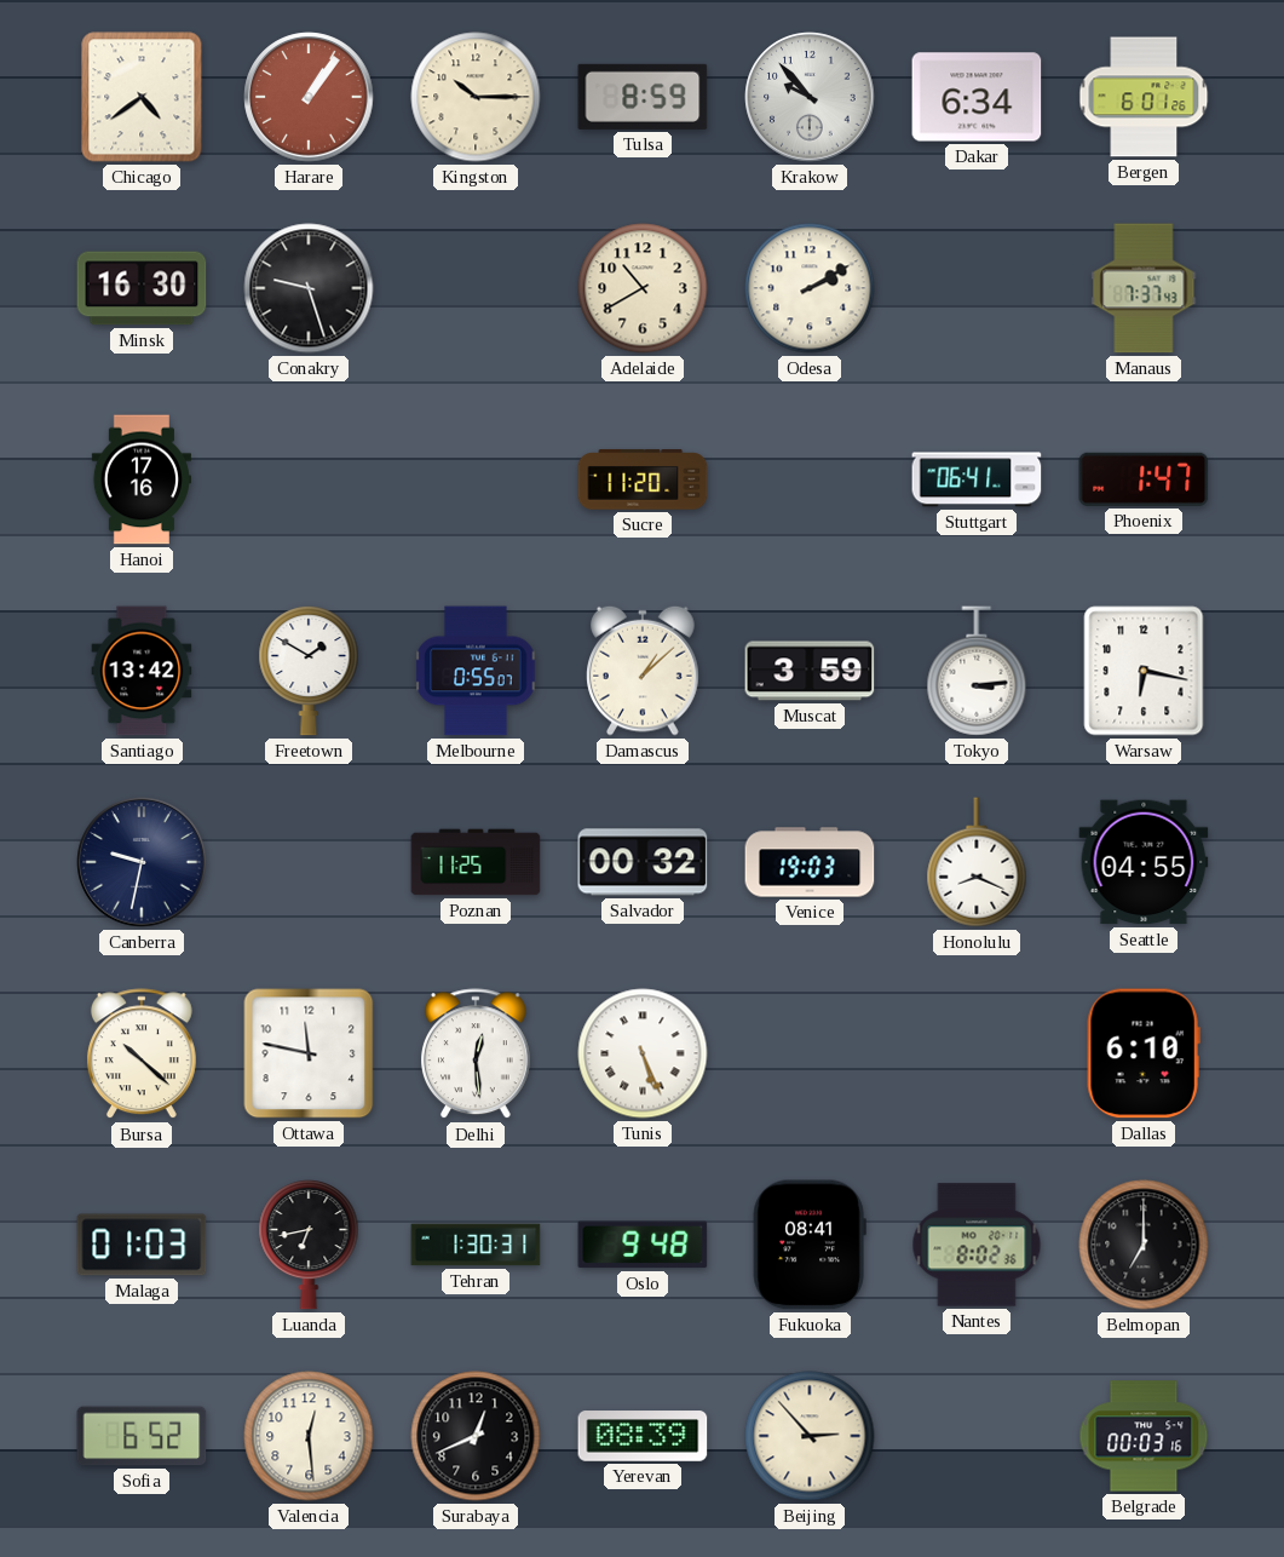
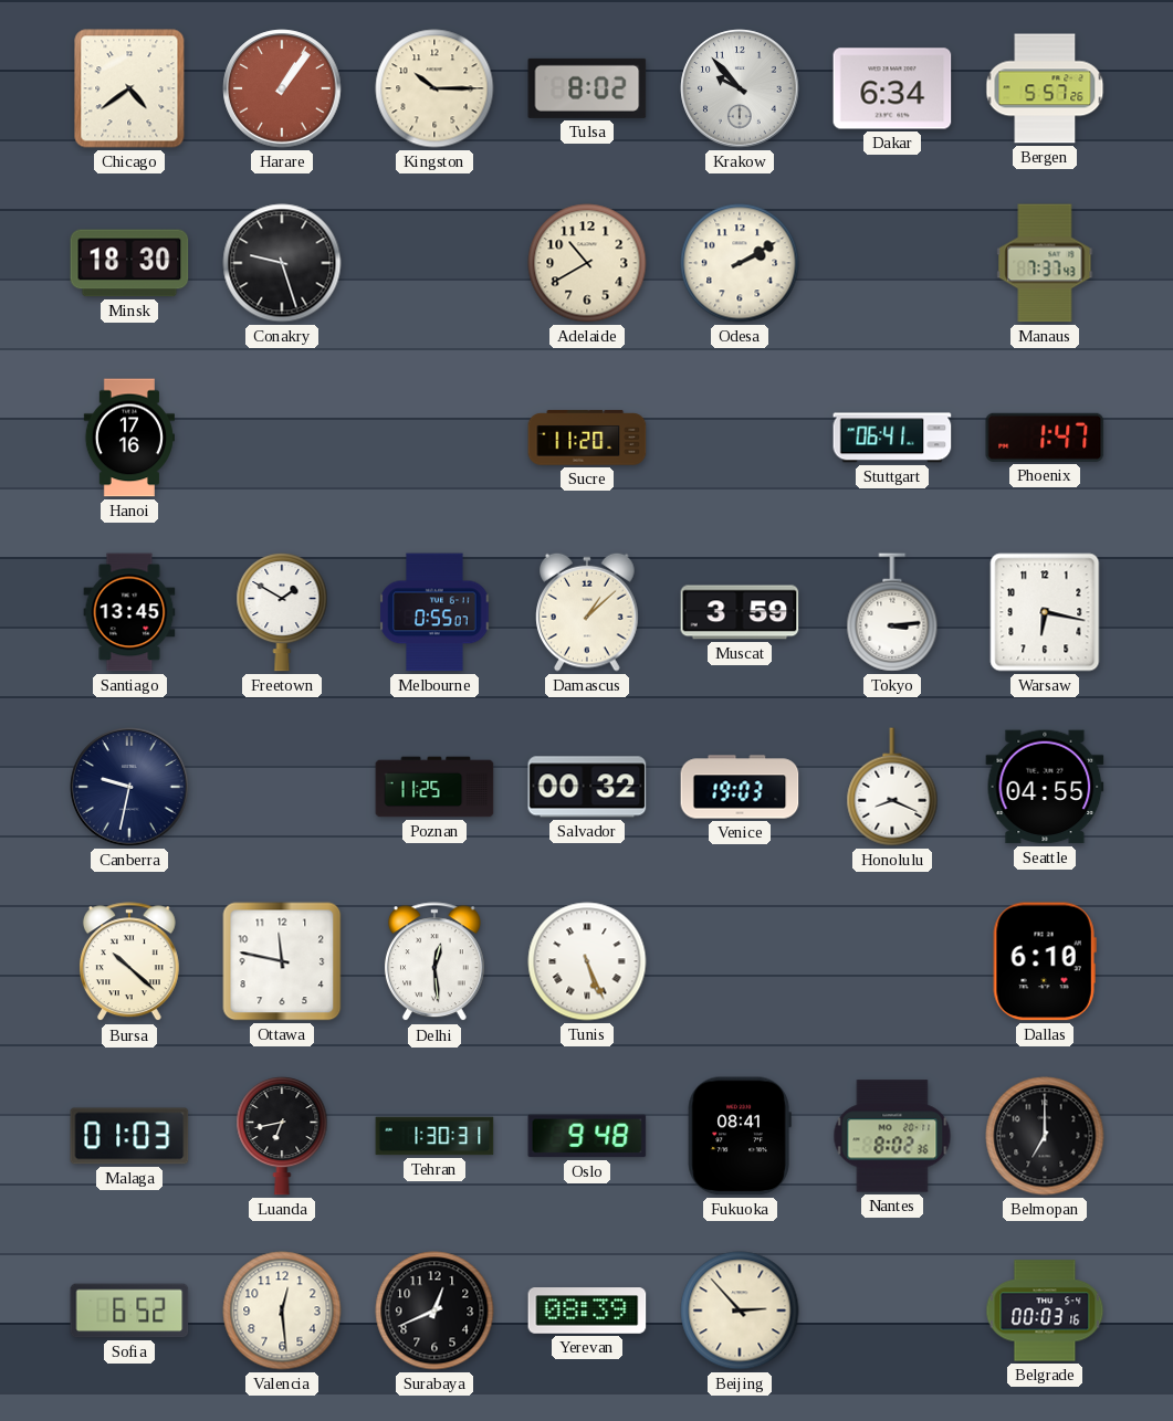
Tulsa: 8:59 -> 8:02 (587, 88)
Bergen: 6:01 -> 5:57 (1045, 88)
Minsk: 16:30 -> 18:30 (129, 263)
Santiago: 13:42 -> 13:45 (129, 612)
